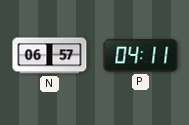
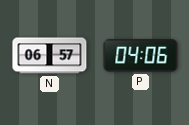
P: 04:11 -> 04:06 (141, 56)
